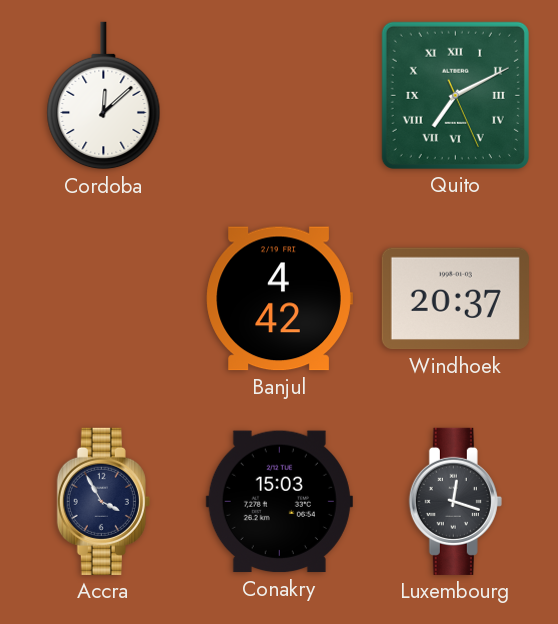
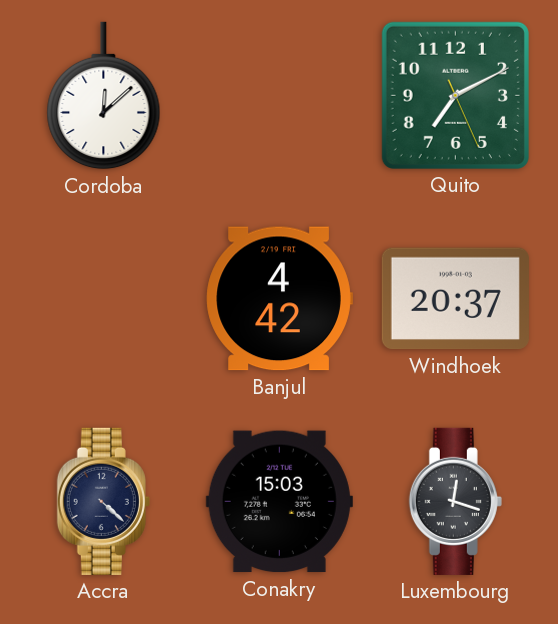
Quito numerals: Roman -> Arabic (455, 95)
Accra: 3:55 -> 4:22 (103, 501)
